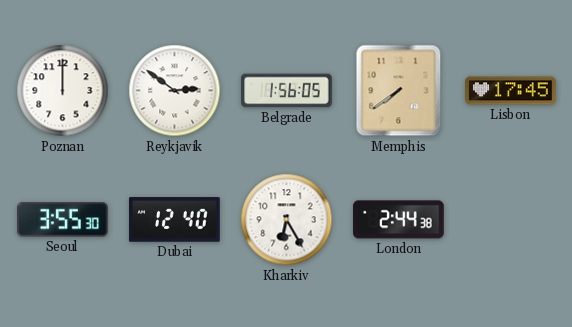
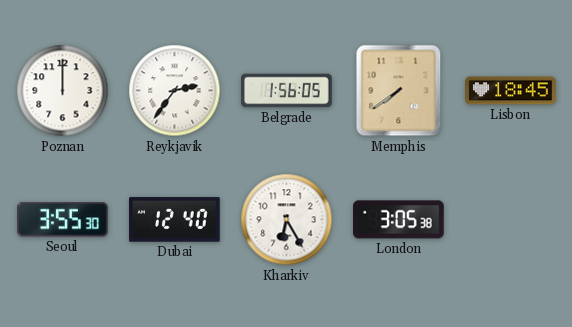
Reykjavik: 2:51 -> 2:36 (175, 91)
Lisbon: 17:45 -> 18:45 (511, 91)
London: 2:44 -> 3:05 (399, 220)
